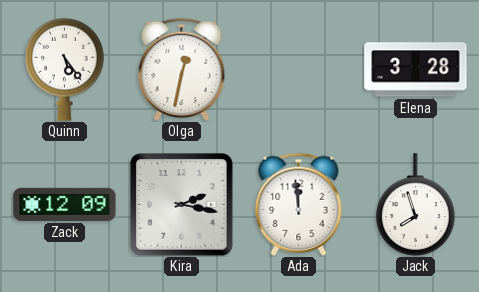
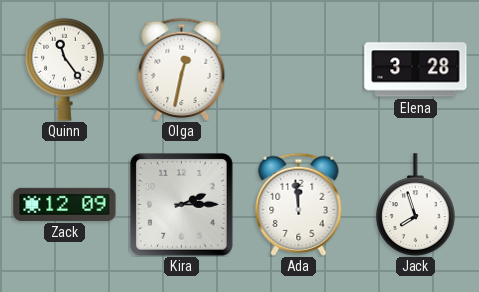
Quinn: 5:24 -> 11:24 (65, 69)
Kira: 2:17 -> 2:15 (182, 205)
